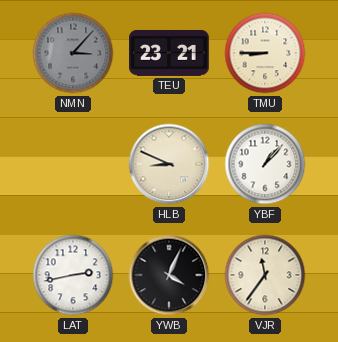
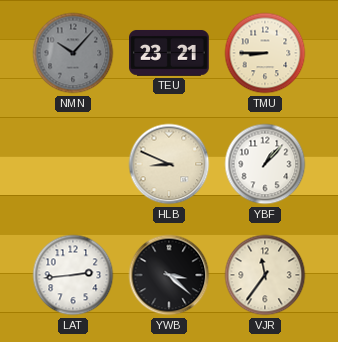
NMN: 3:07 -> 10:07 (73, 53)
LAT: 2:43 -> 2:44 (73, 275)
YWB: 4:04 -> 3:22 (169, 275)
